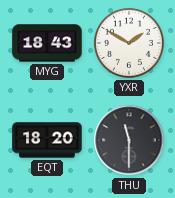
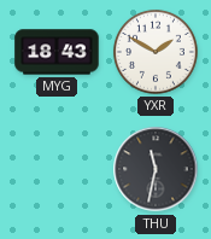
EQT: 18:20 -> none (47, 140)
THU: 11:30 -> 11:32 (156, 169)
